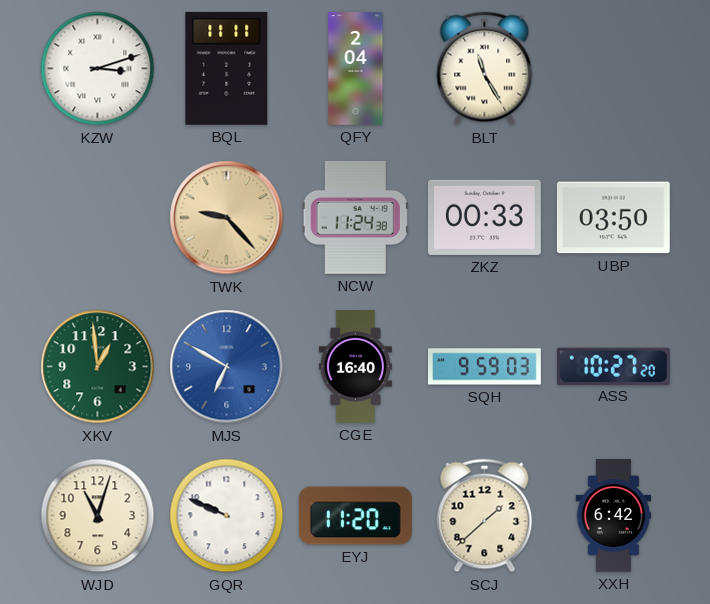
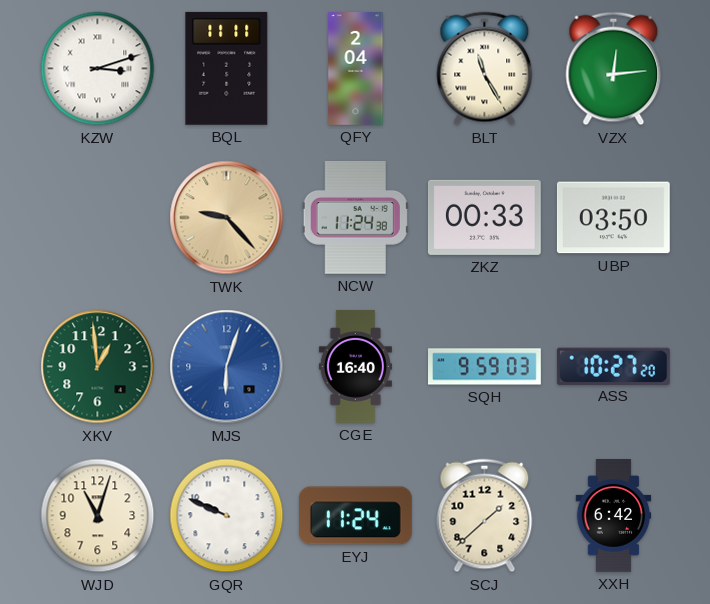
VZX: none -> 12:14 (614, 69)
MJS: 6:50 -> 6:03 (227, 367)
EYJ: 11:20 -> 11:24 (355, 516)
